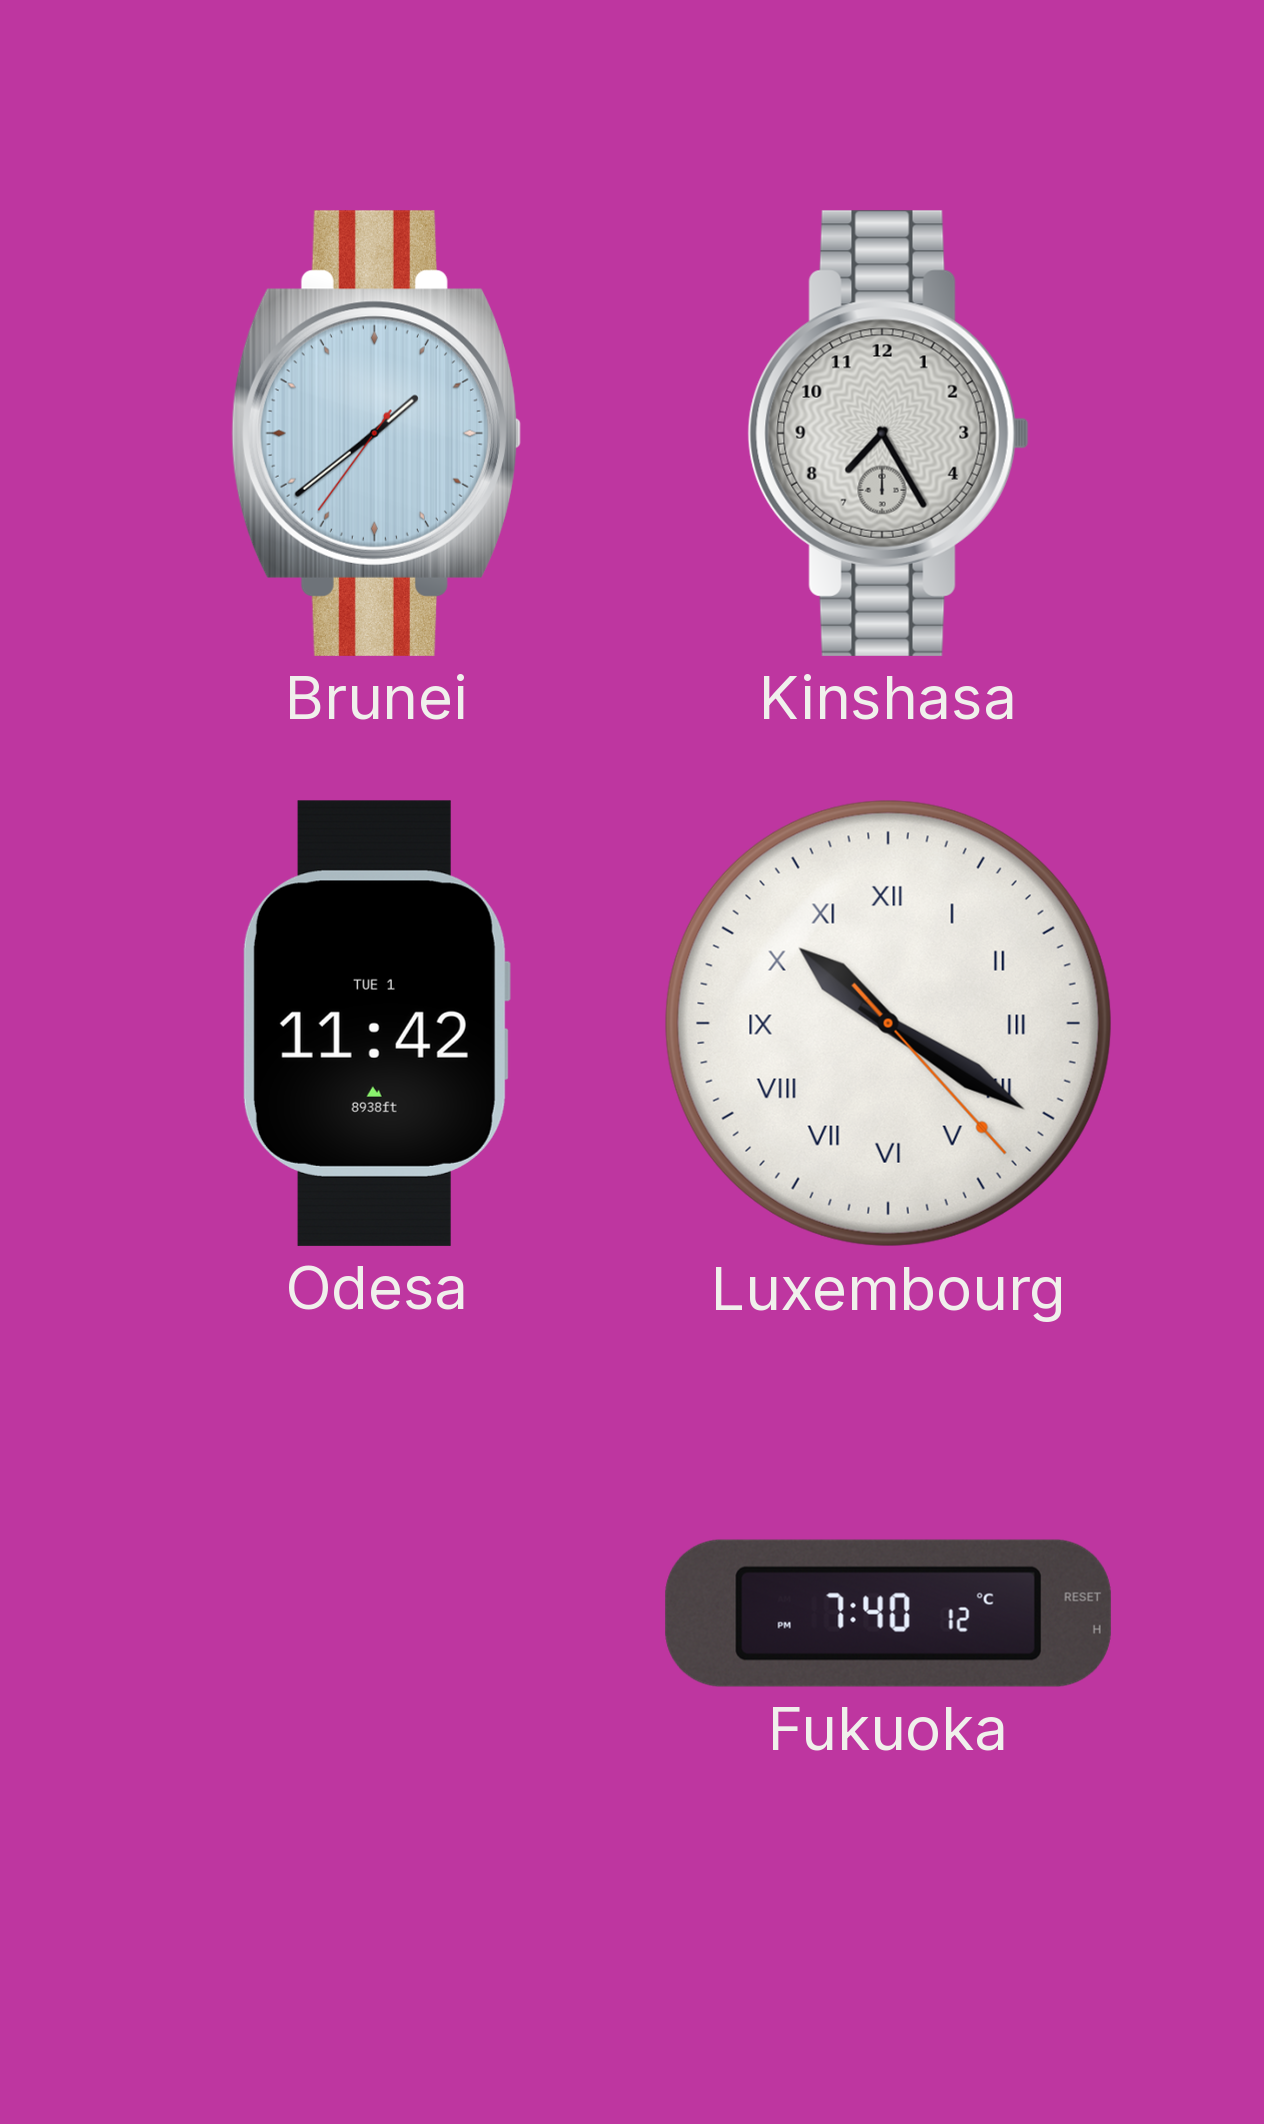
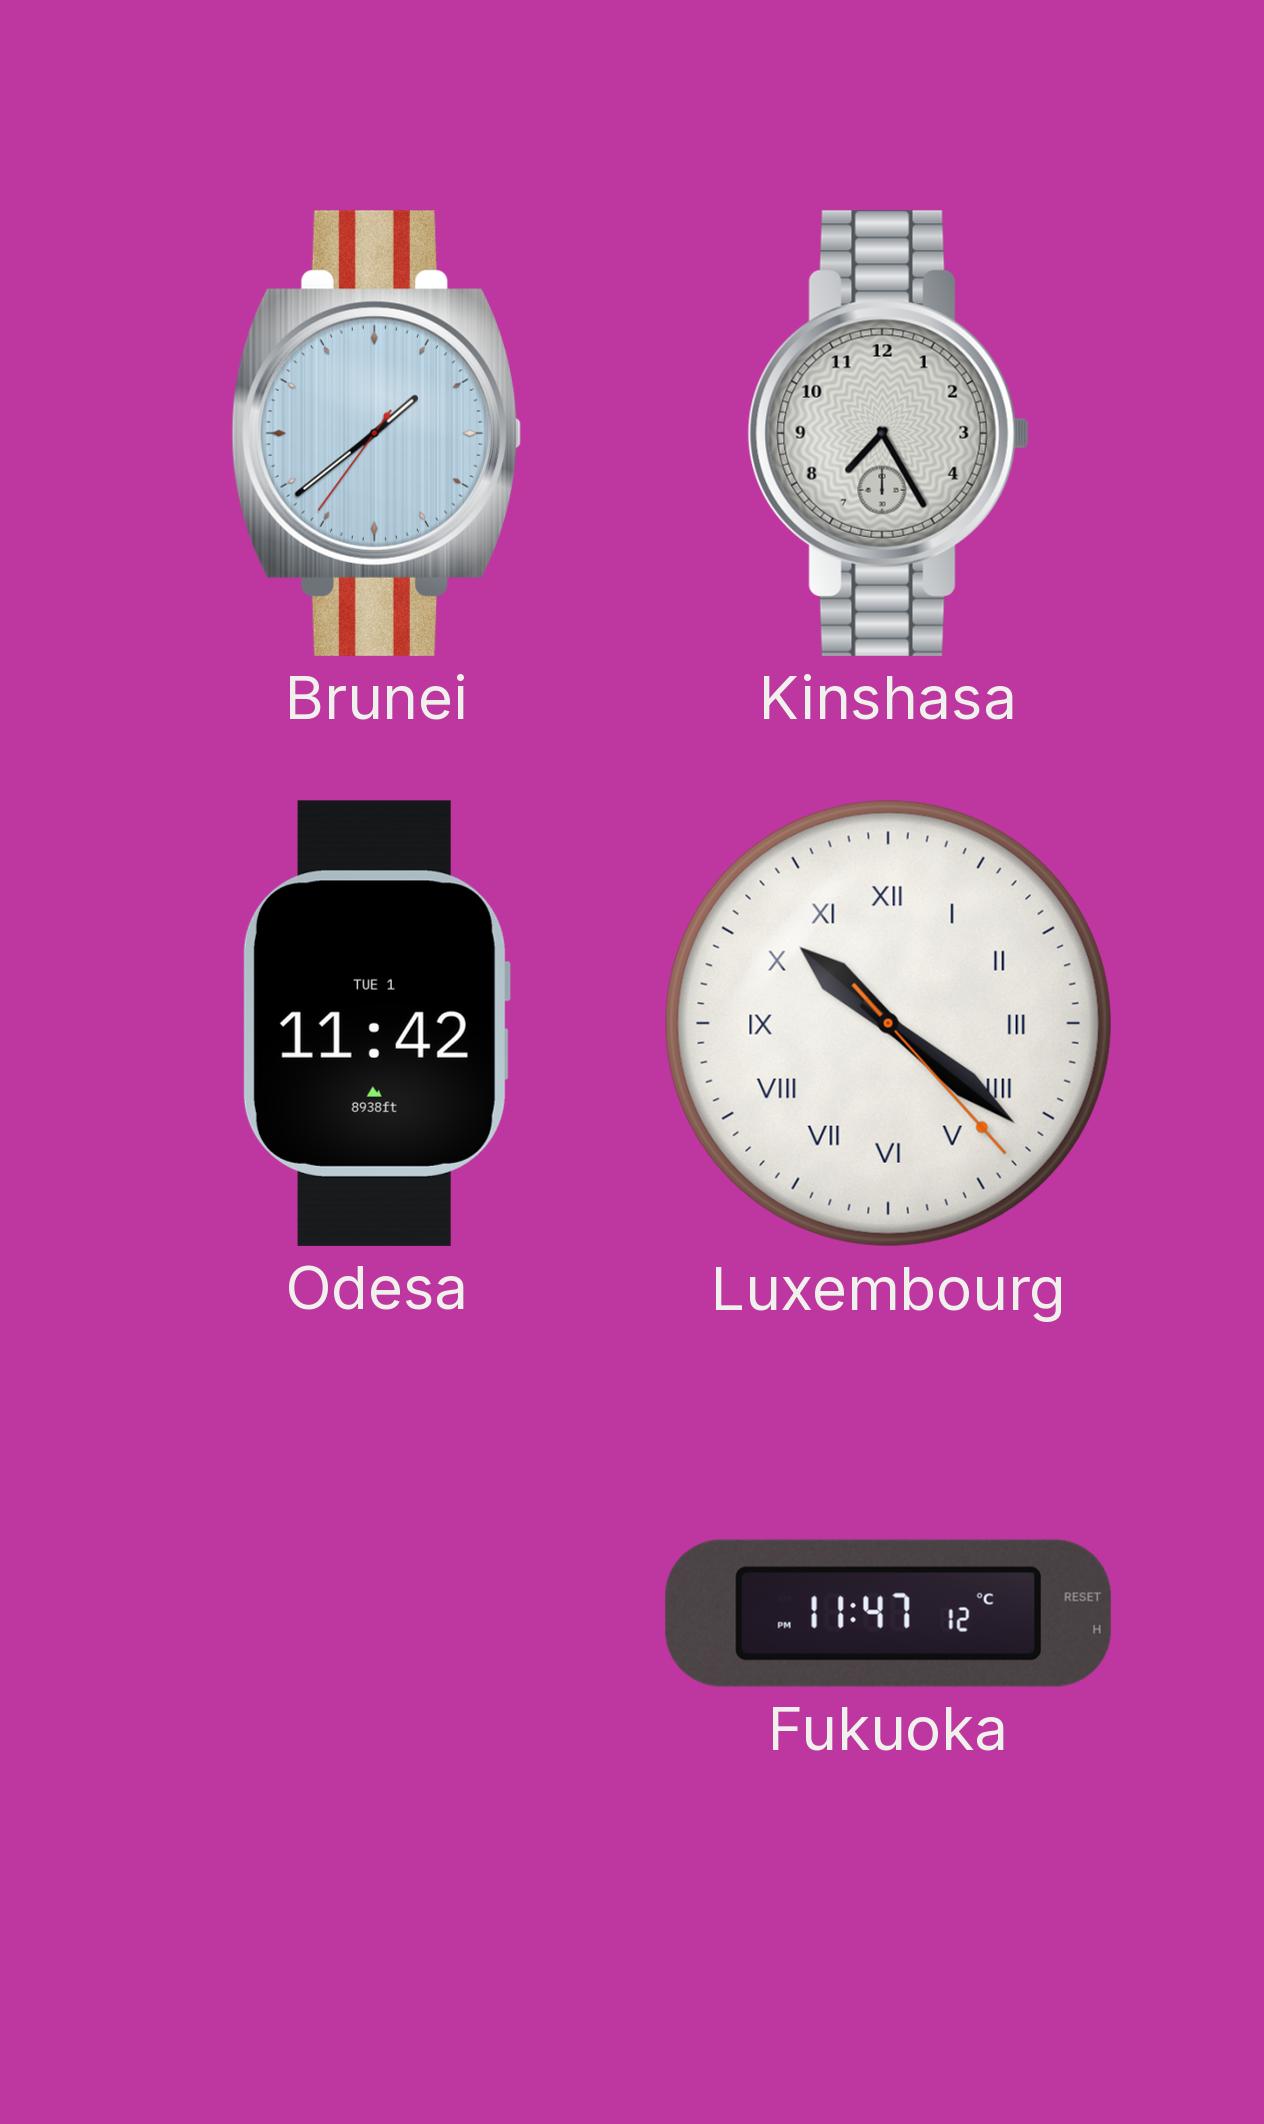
Luxembourg: 10:20 -> 10:21 (888, 1023)
Fukuoka: 7:40 -> 11:47 (888, 1613)
